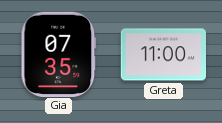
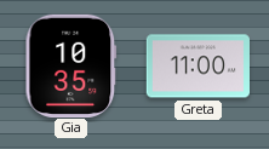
Gia: 07:35 -> 10:35 (71, 65)
